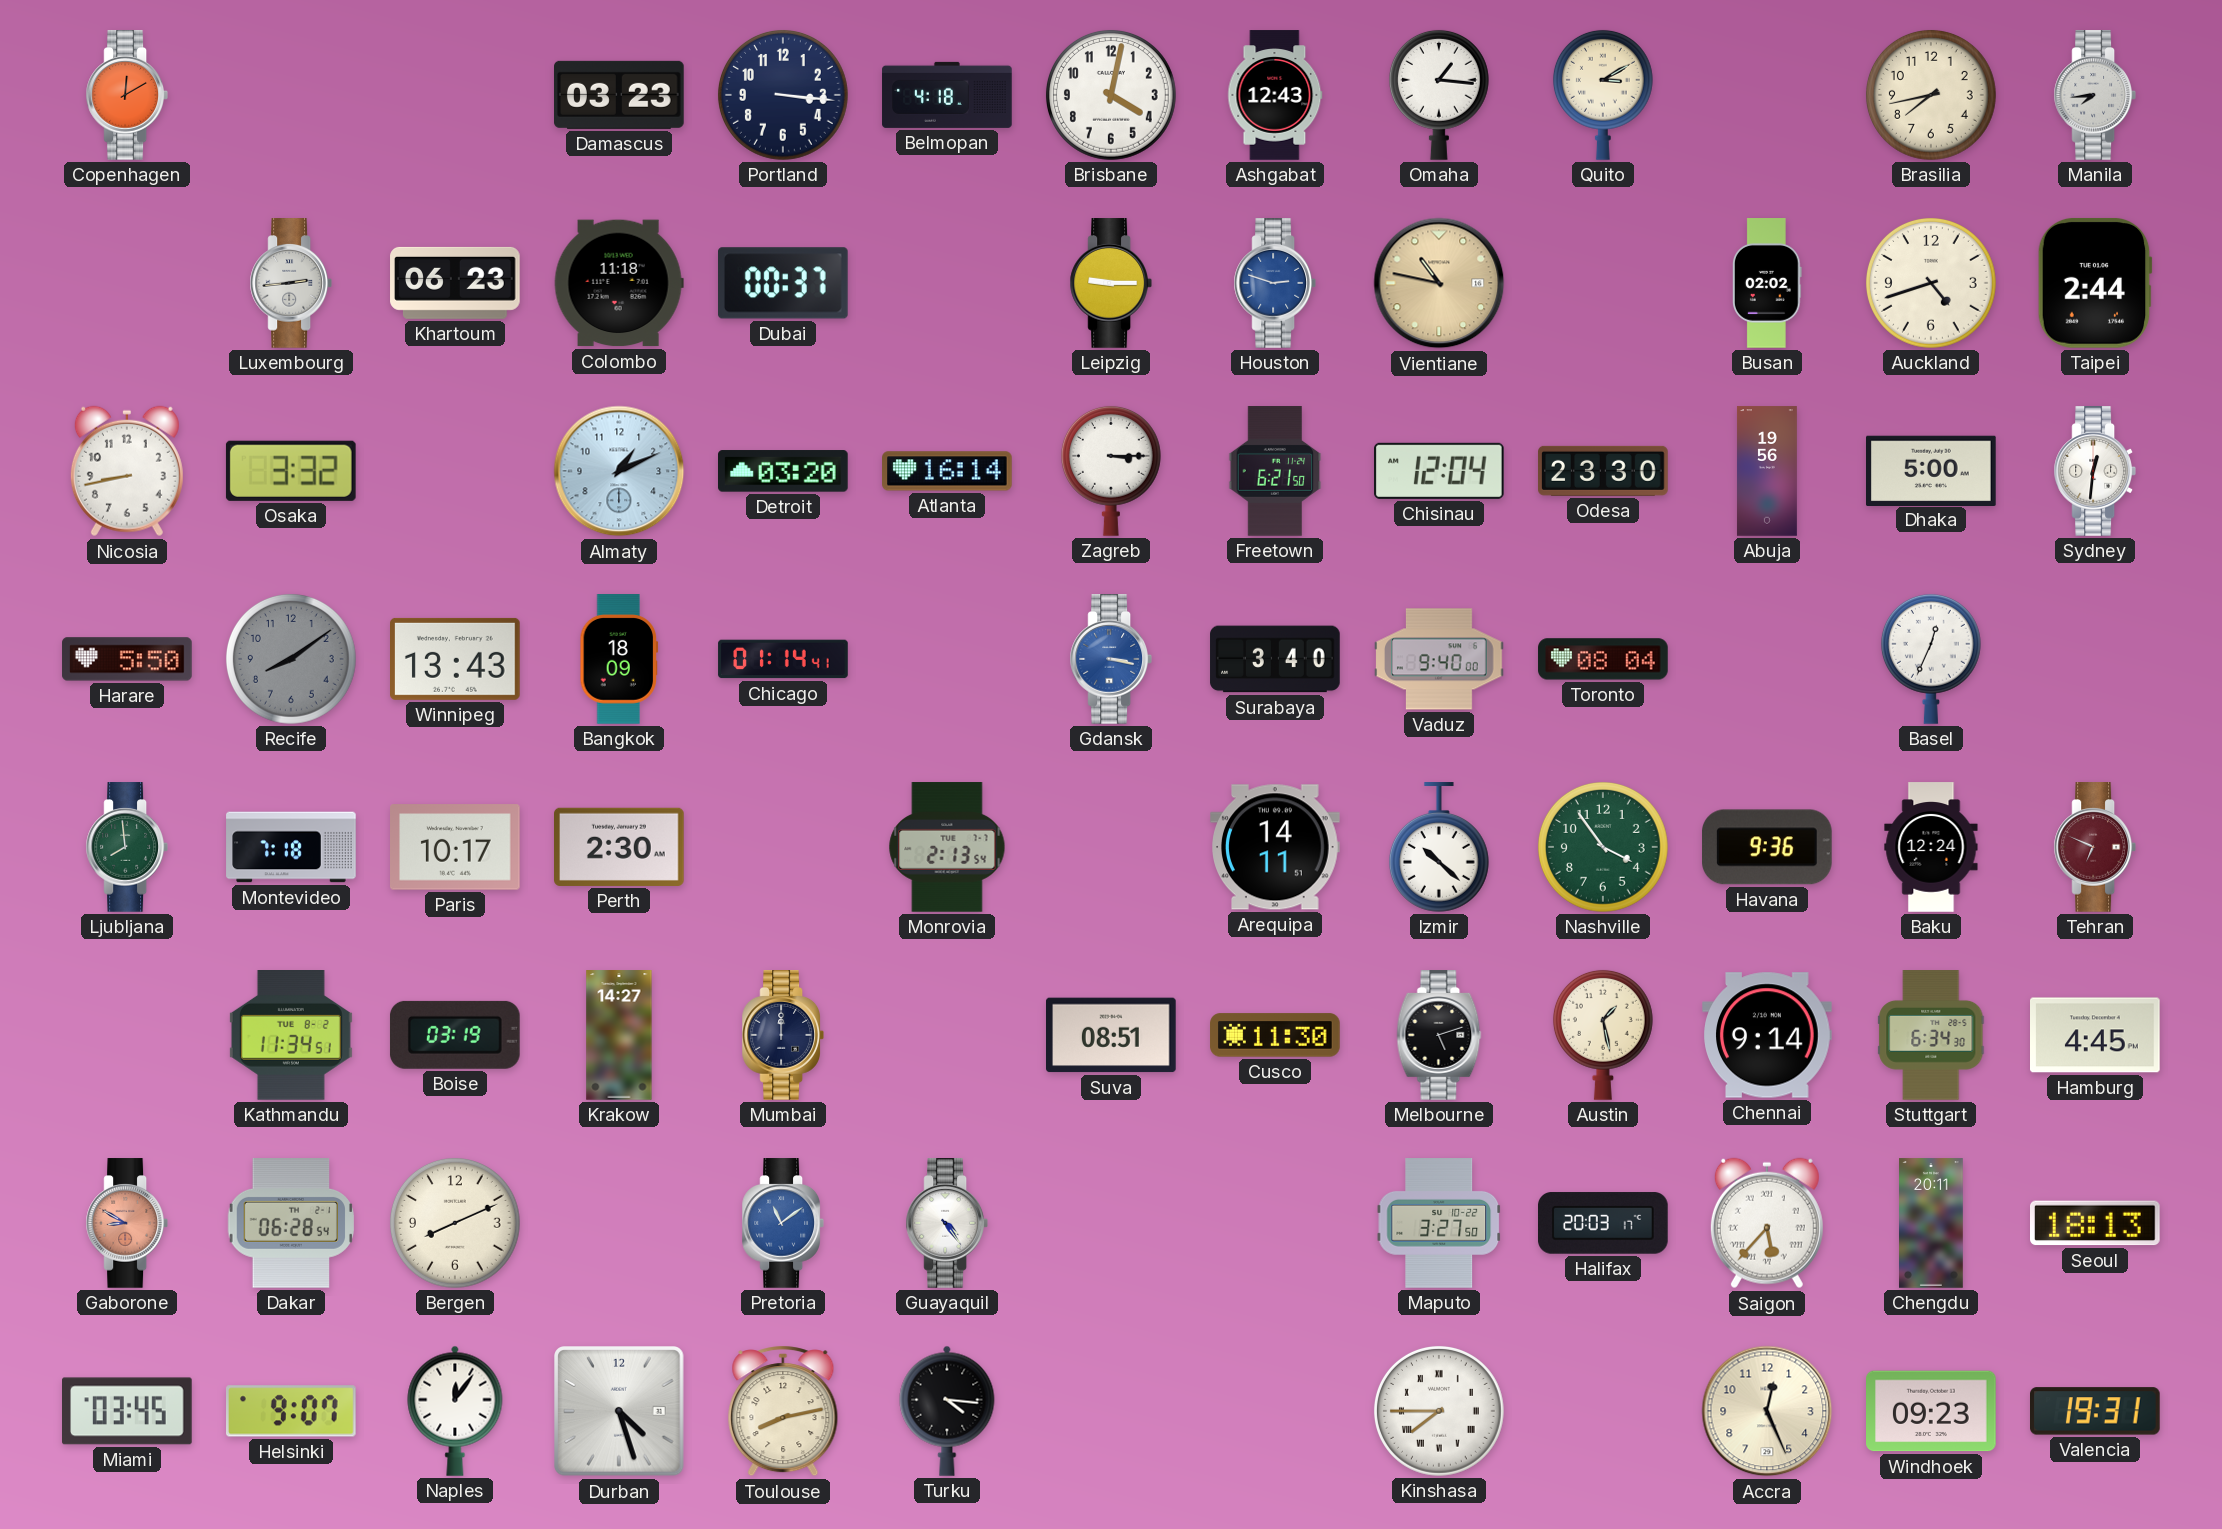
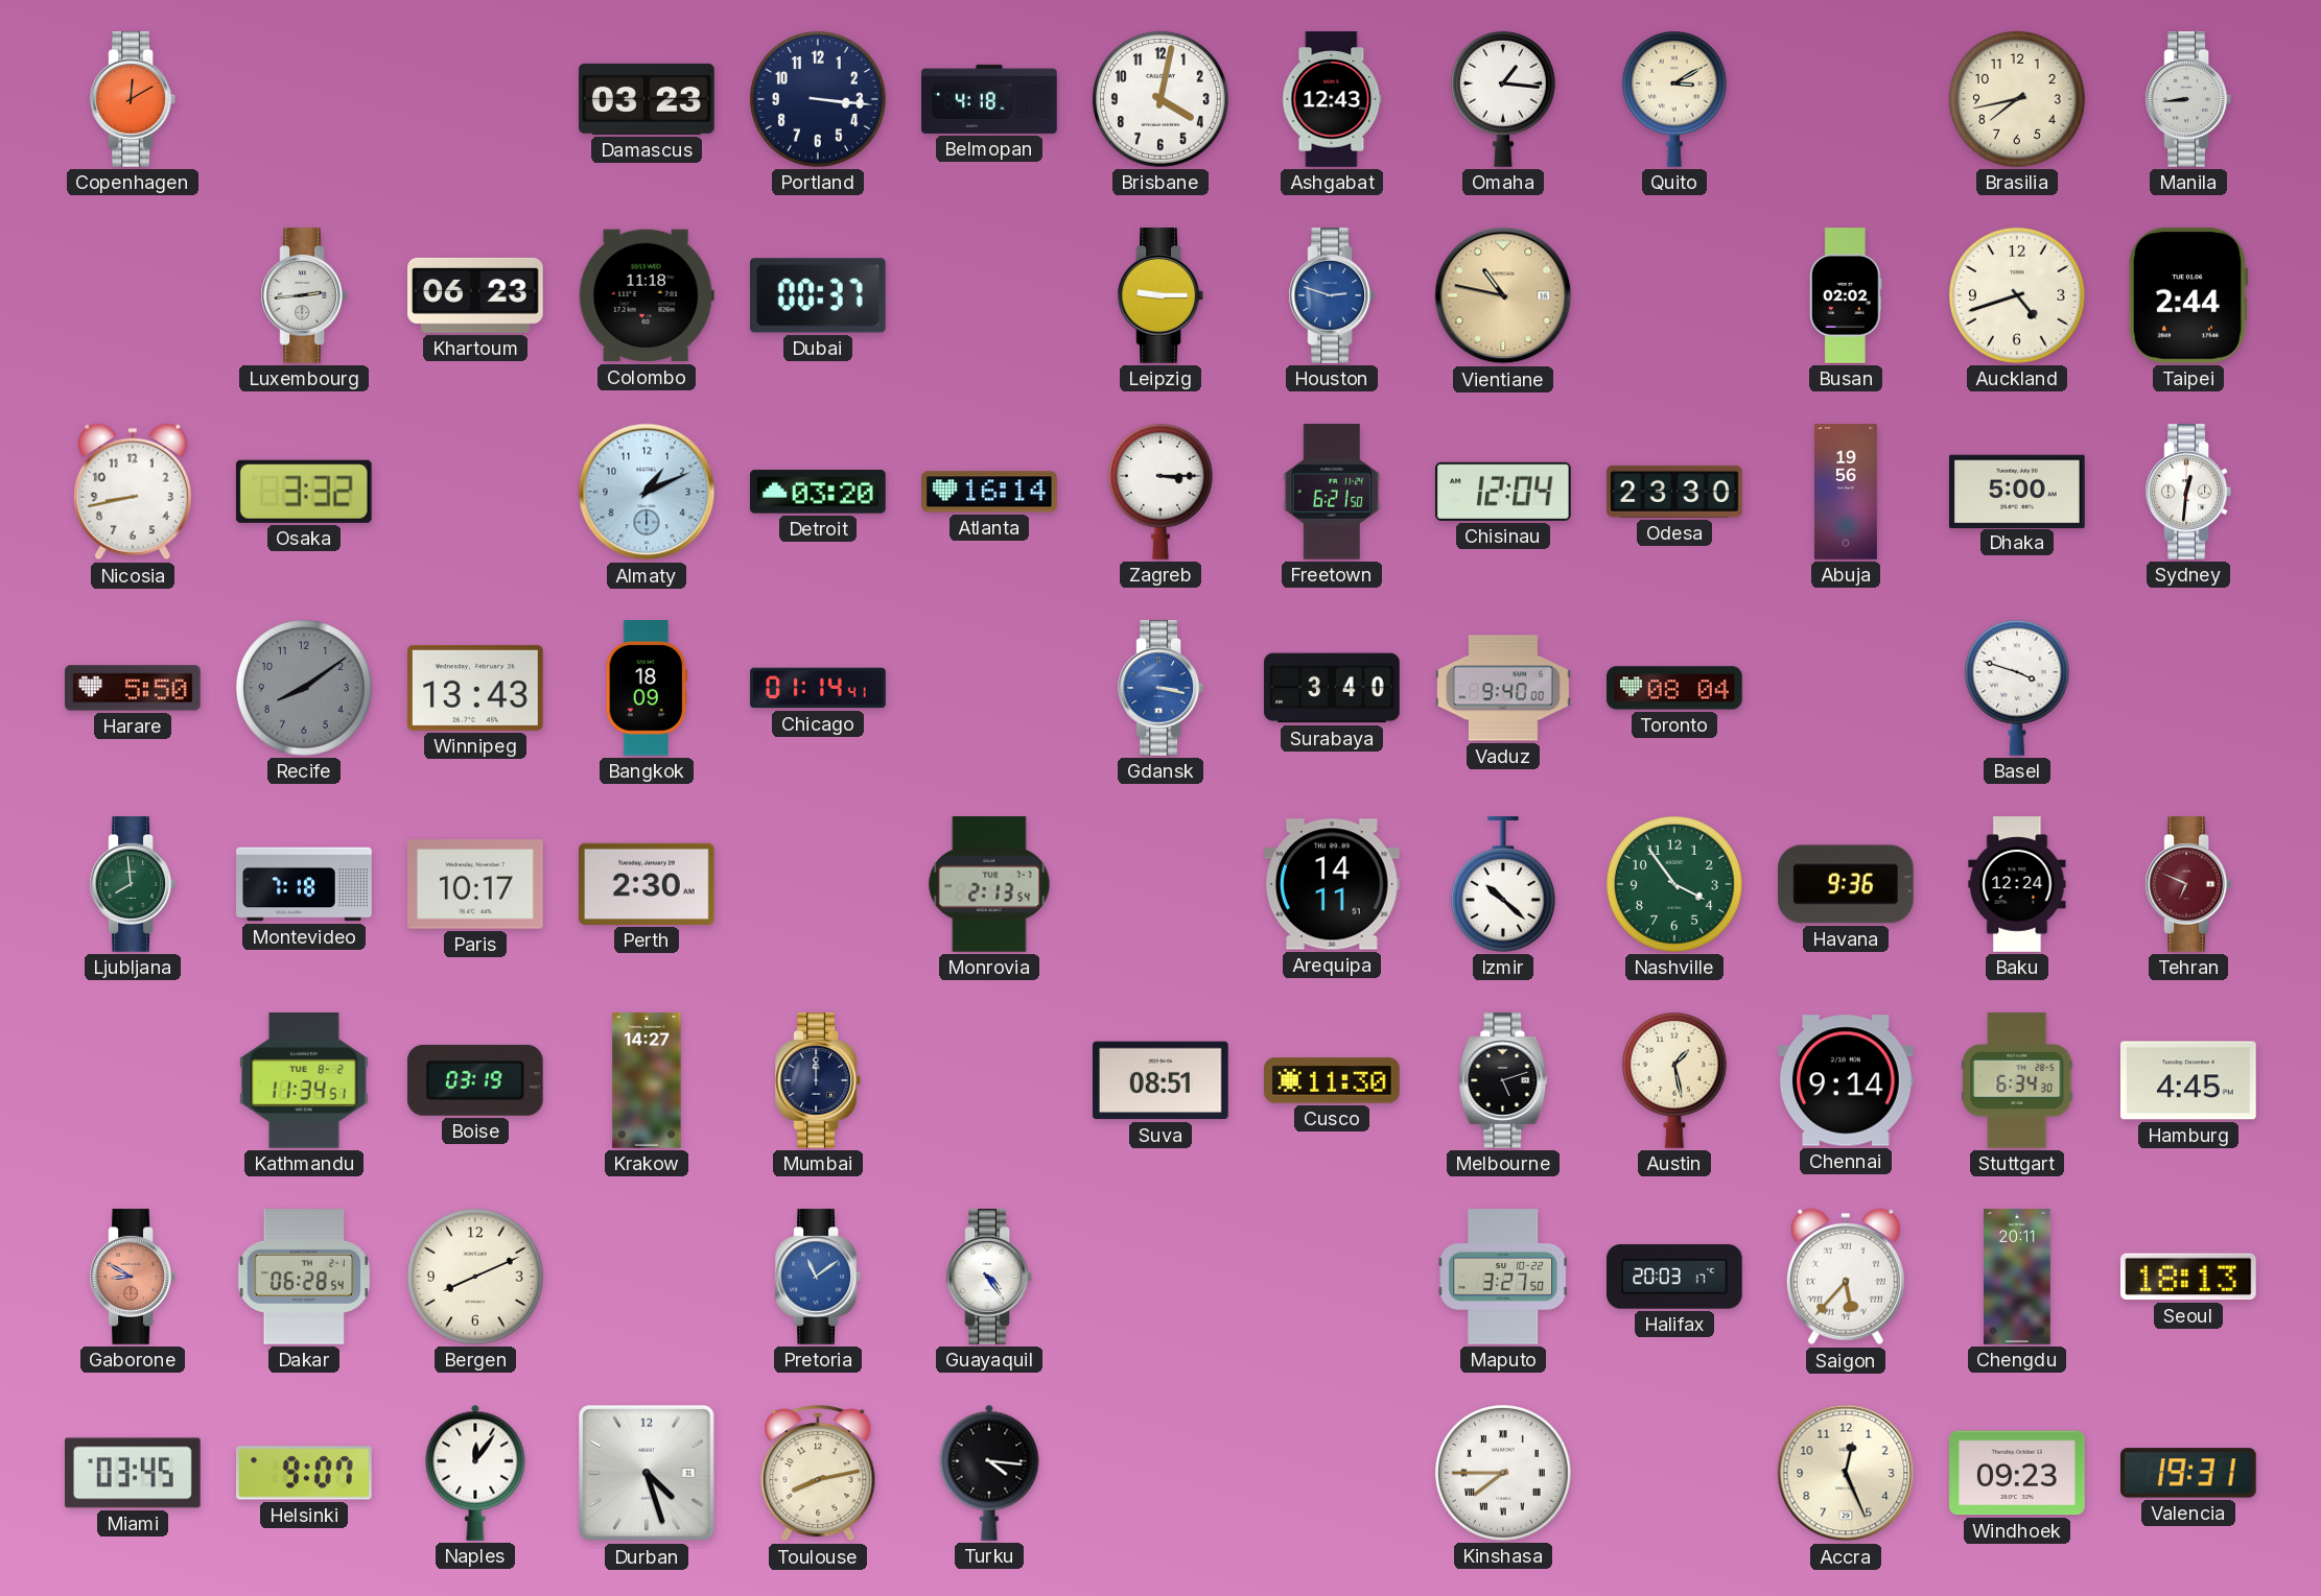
Manila: 7:44 -> 8:44 (2187, 99)
Basel: 12:34 -> 3:48 (2017, 688)
